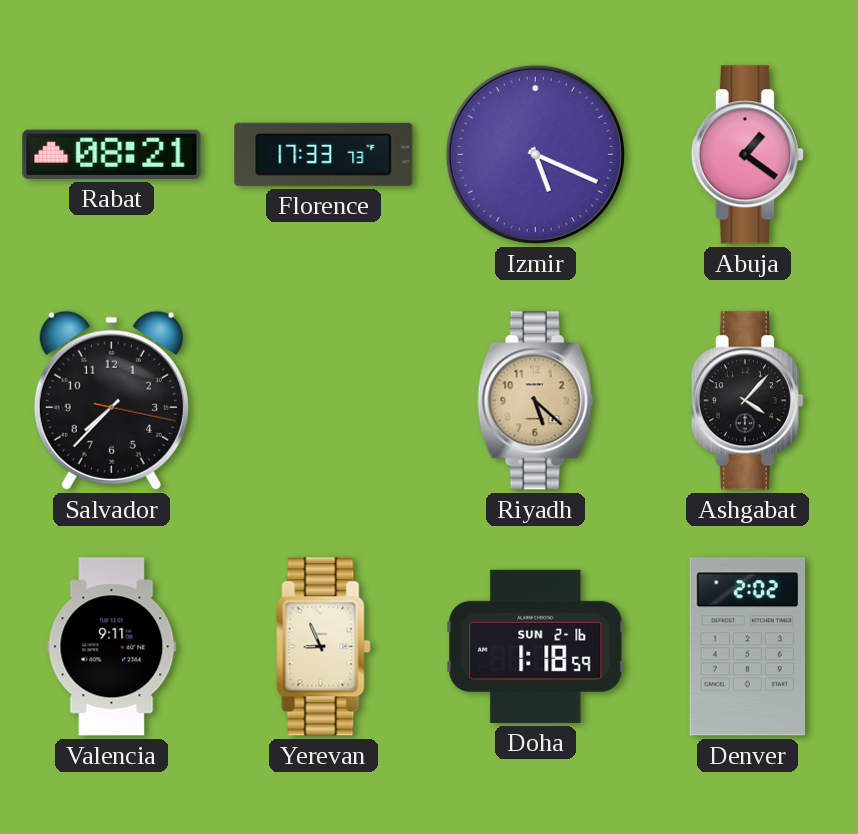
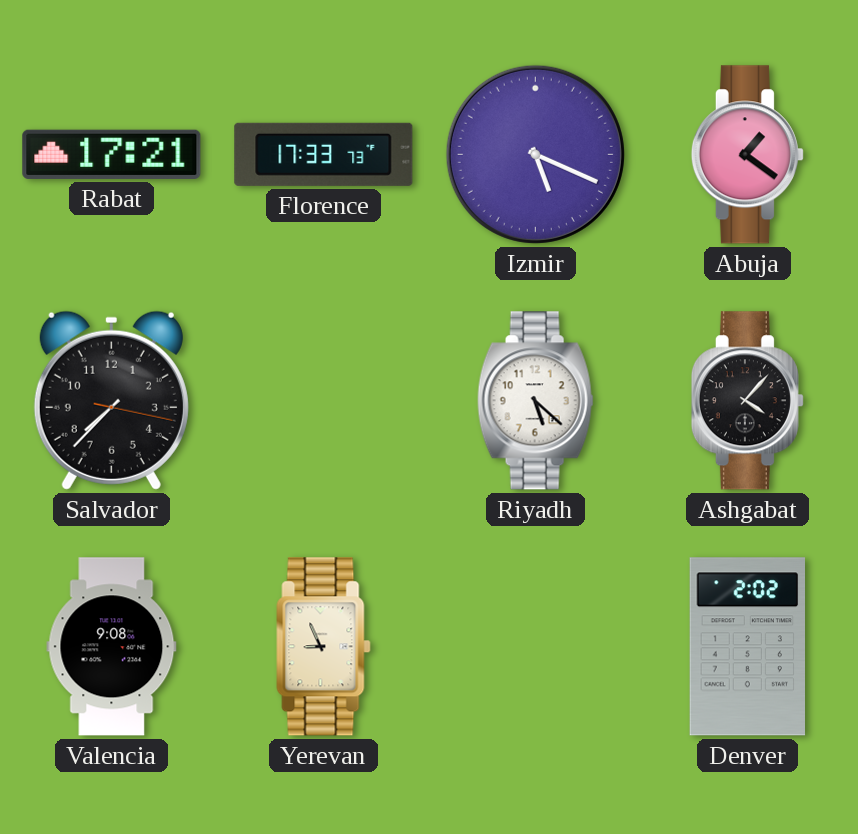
Rabat: 08:21 -> 17:21 (112, 154)
Riyadh dial: champagne -> white (535, 401)
Valencia: 9:11 -> 9:08 (112, 647)
Doha: 1:18 -> none (536, 646)
